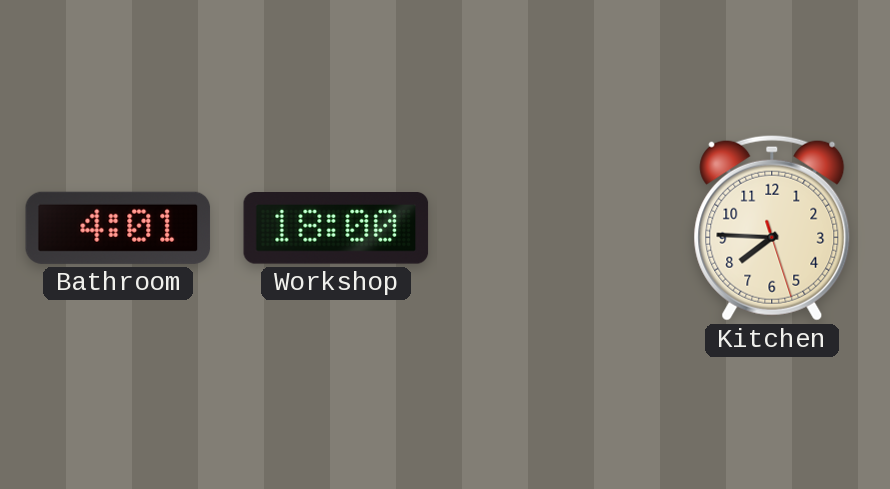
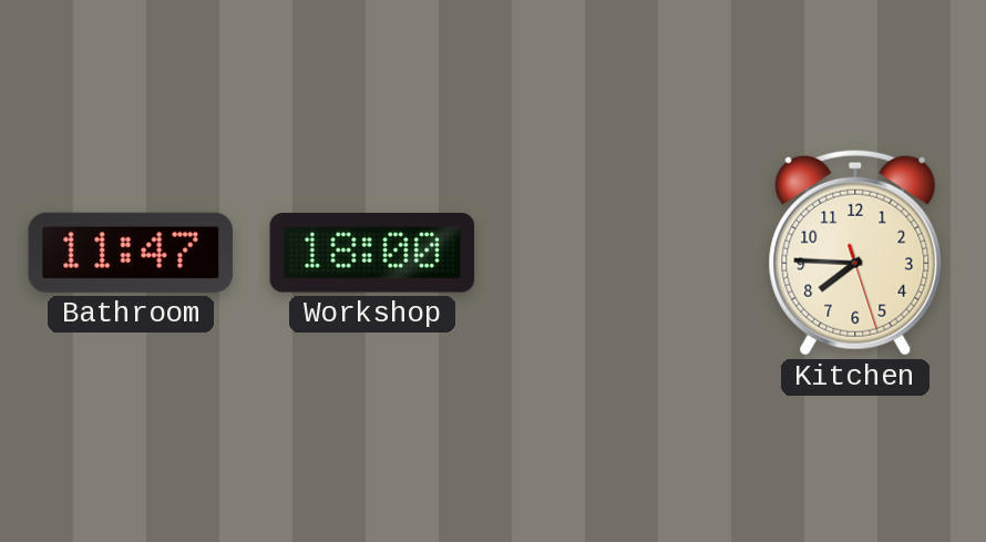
Bathroom: 4:01 -> 11:47 (131, 253)
